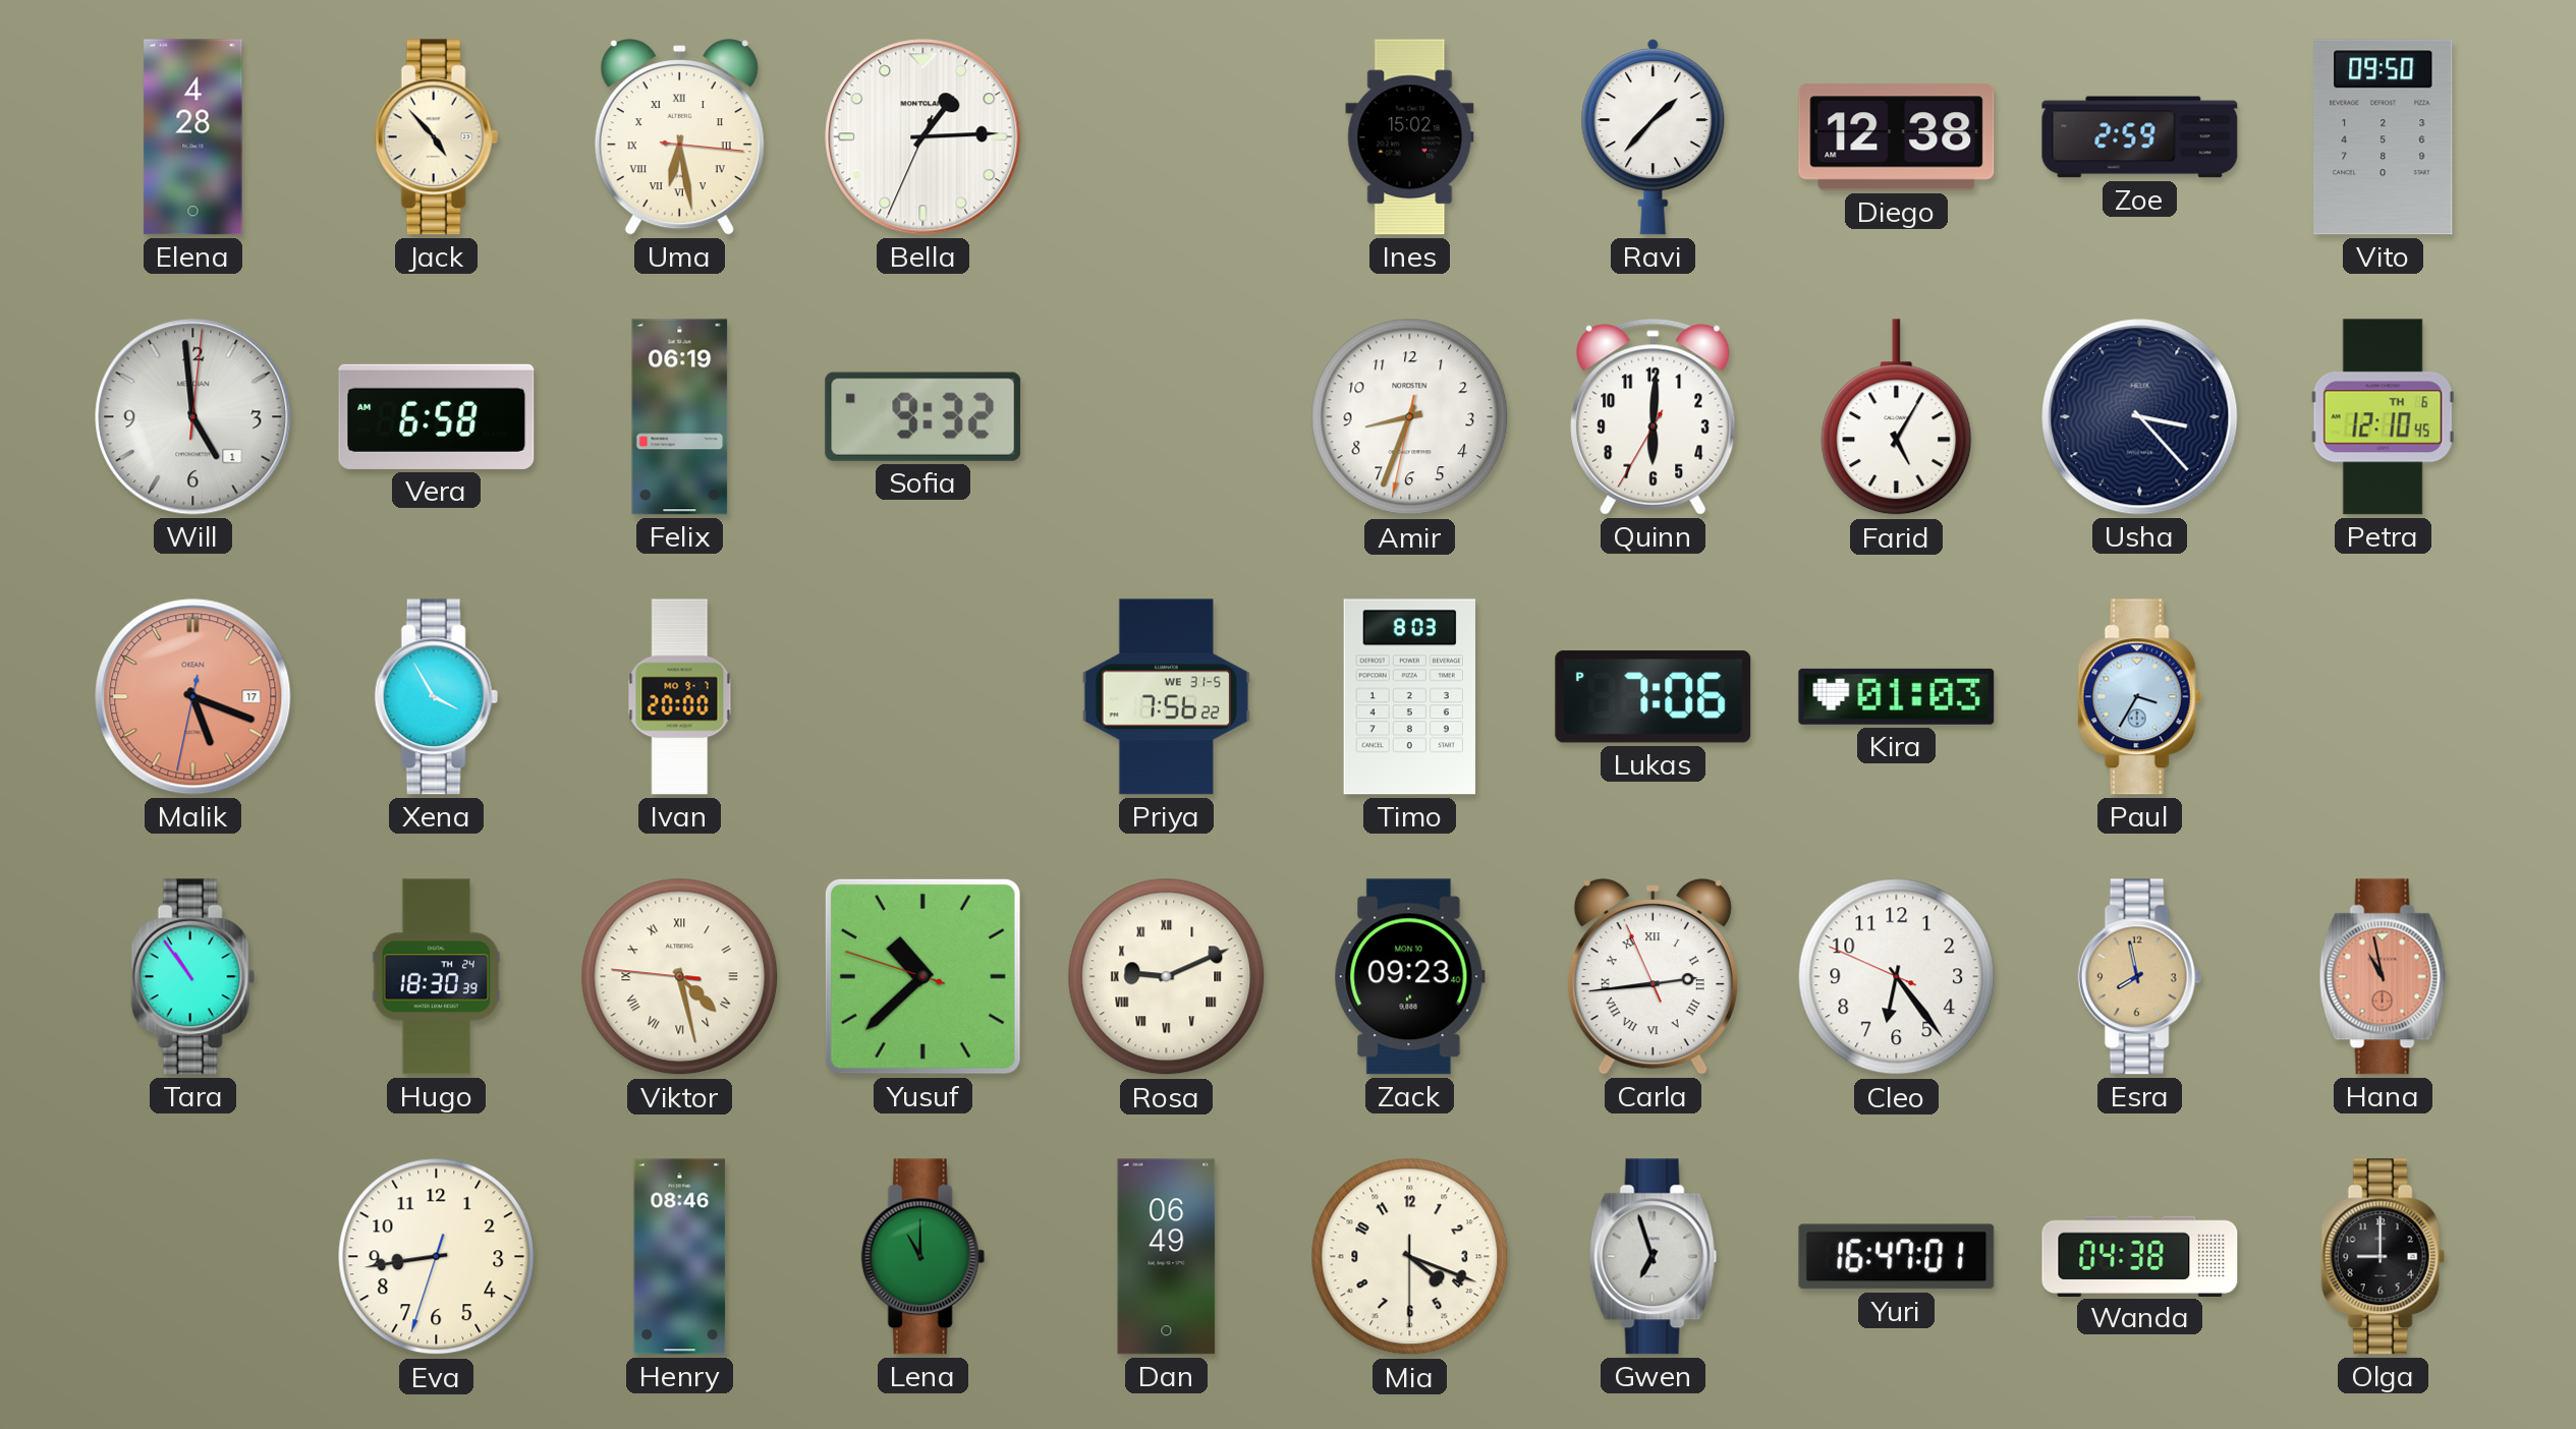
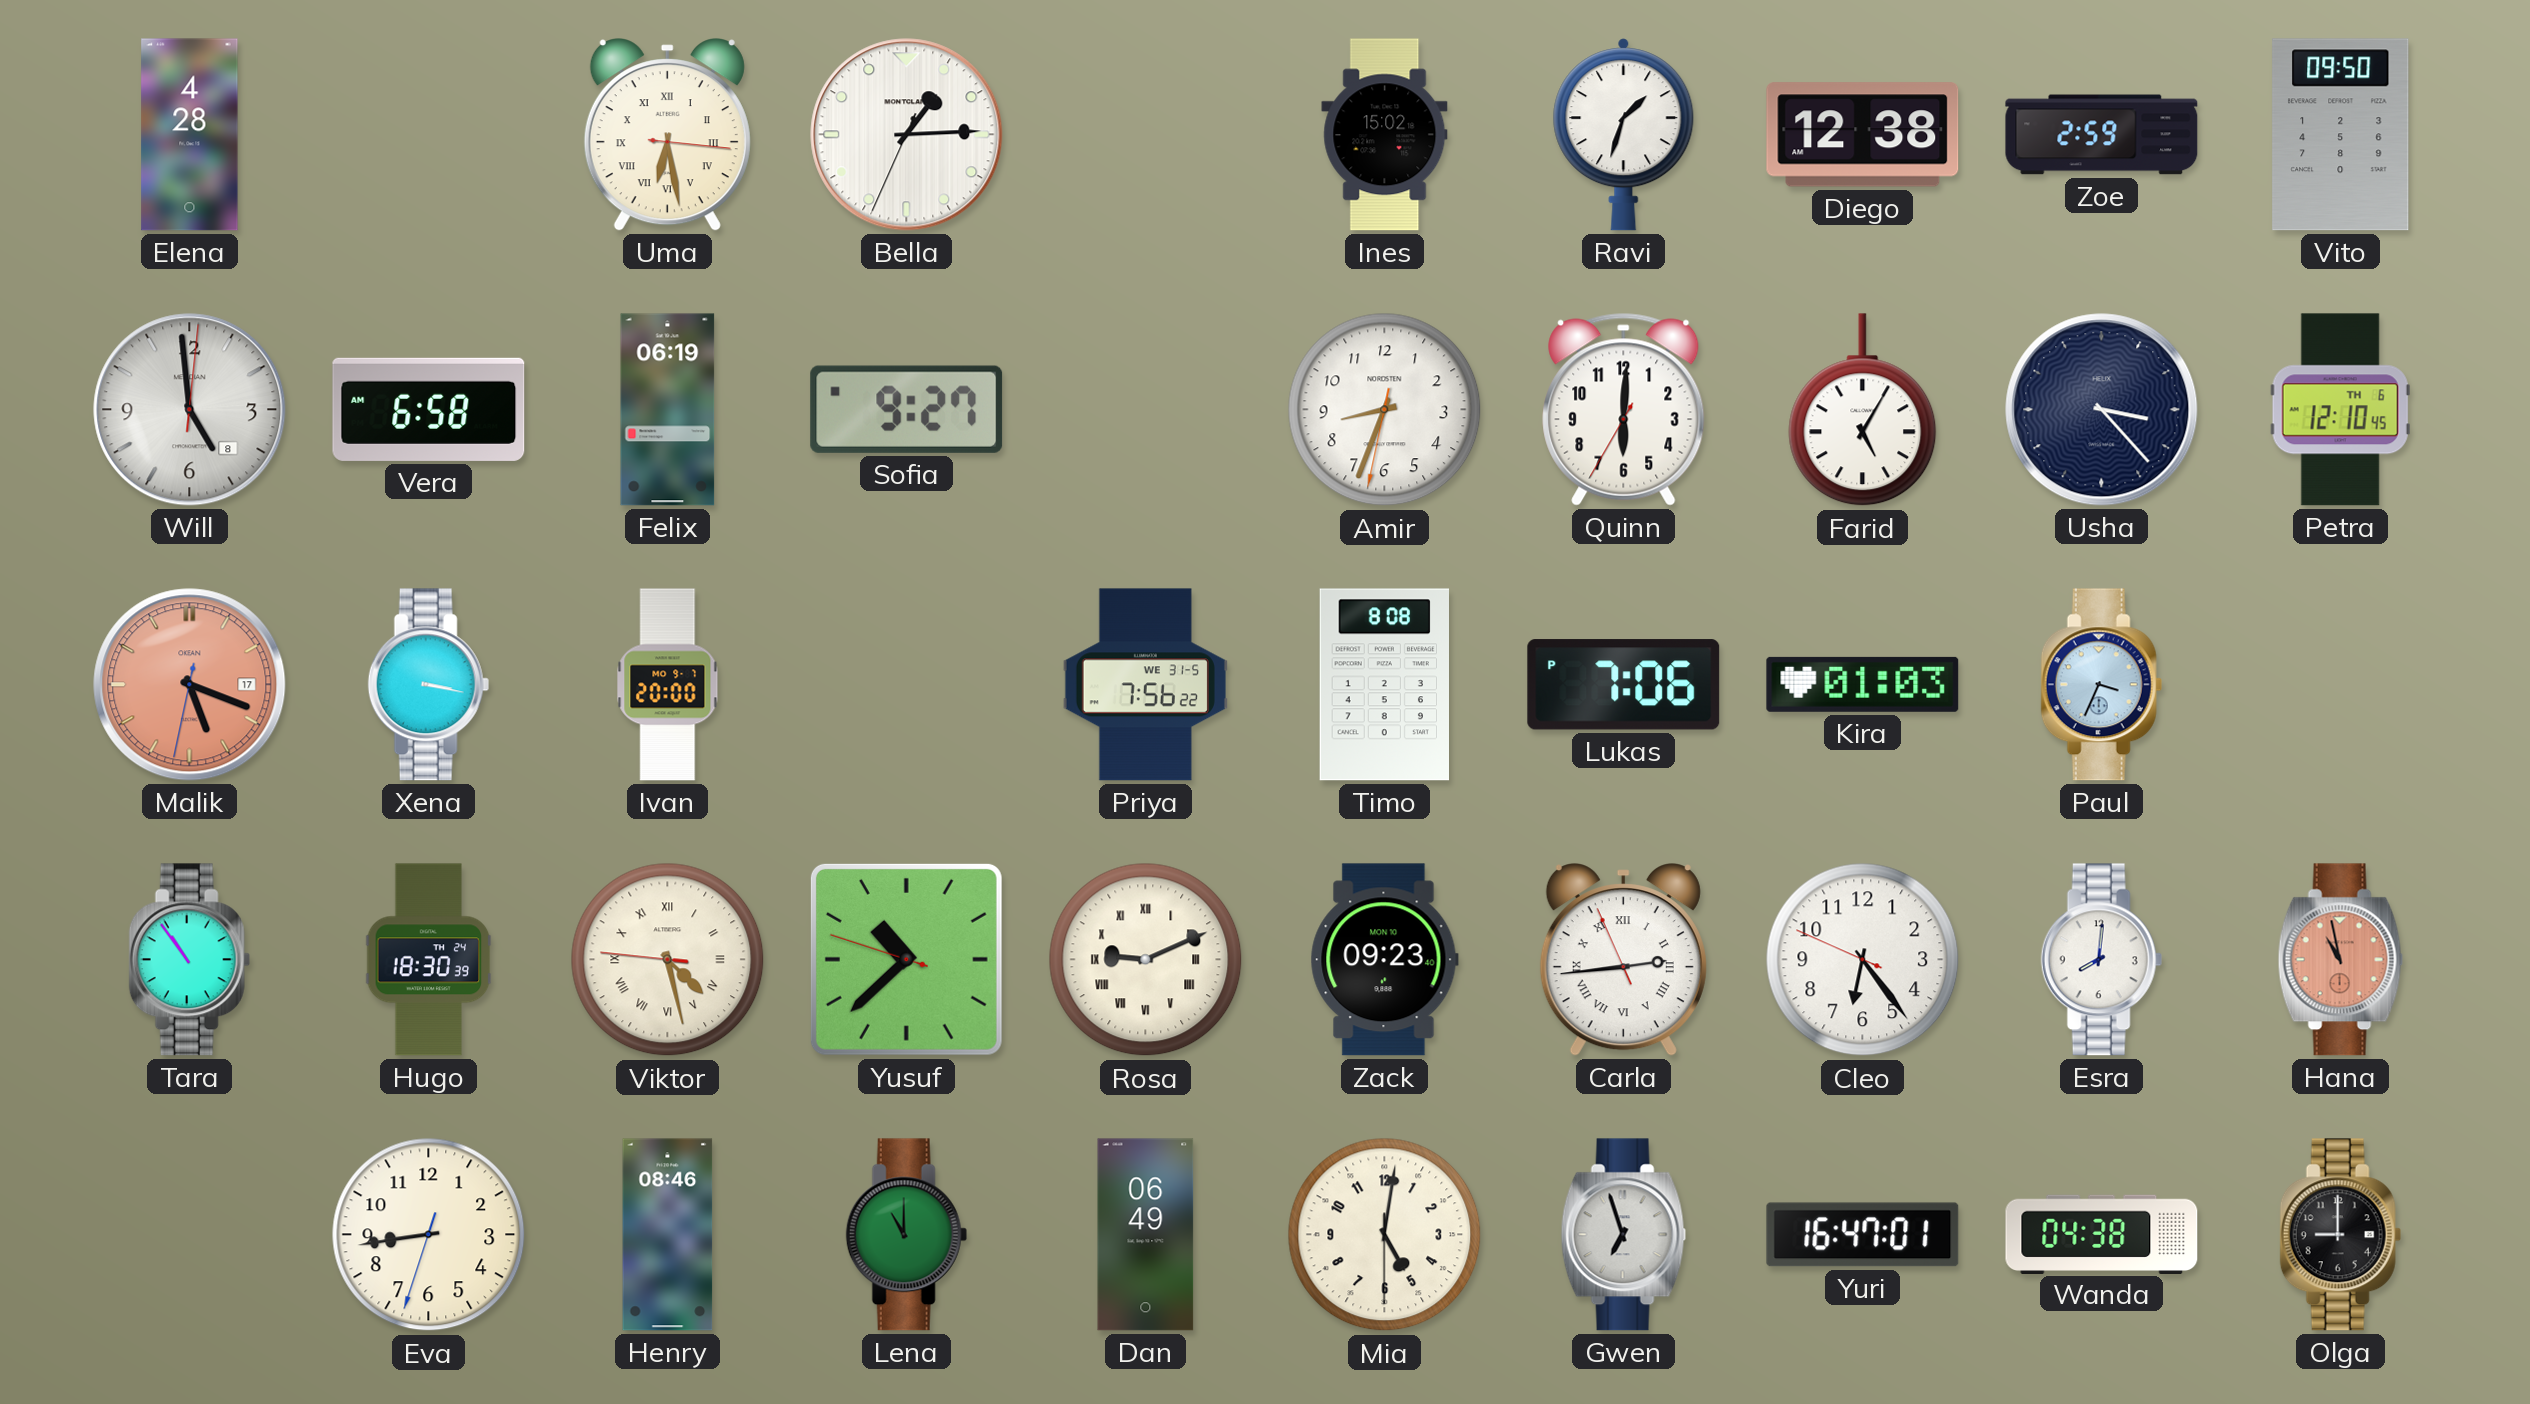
Jack: 4:53 -> none (436, 137)
Ravi: 1:37 -> 1:33 (1624, 135)
Will date: 1 -> 8 (190, 410)
Sofia: 9:32 -> 9:27 (907, 409)
Xena: 3:55 -> 3:17 (428, 685)
Timo: 8:03 -> 8:08 (1384, 685)
Paul: 3:35 -> 3:34 (2101, 685)
Esra: 7:58 -> 8:01 (2101, 960)
Esra dial: champagne -> white (2101, 960)
Mia: 4:18 -> 5:01 (1385, 1235)
